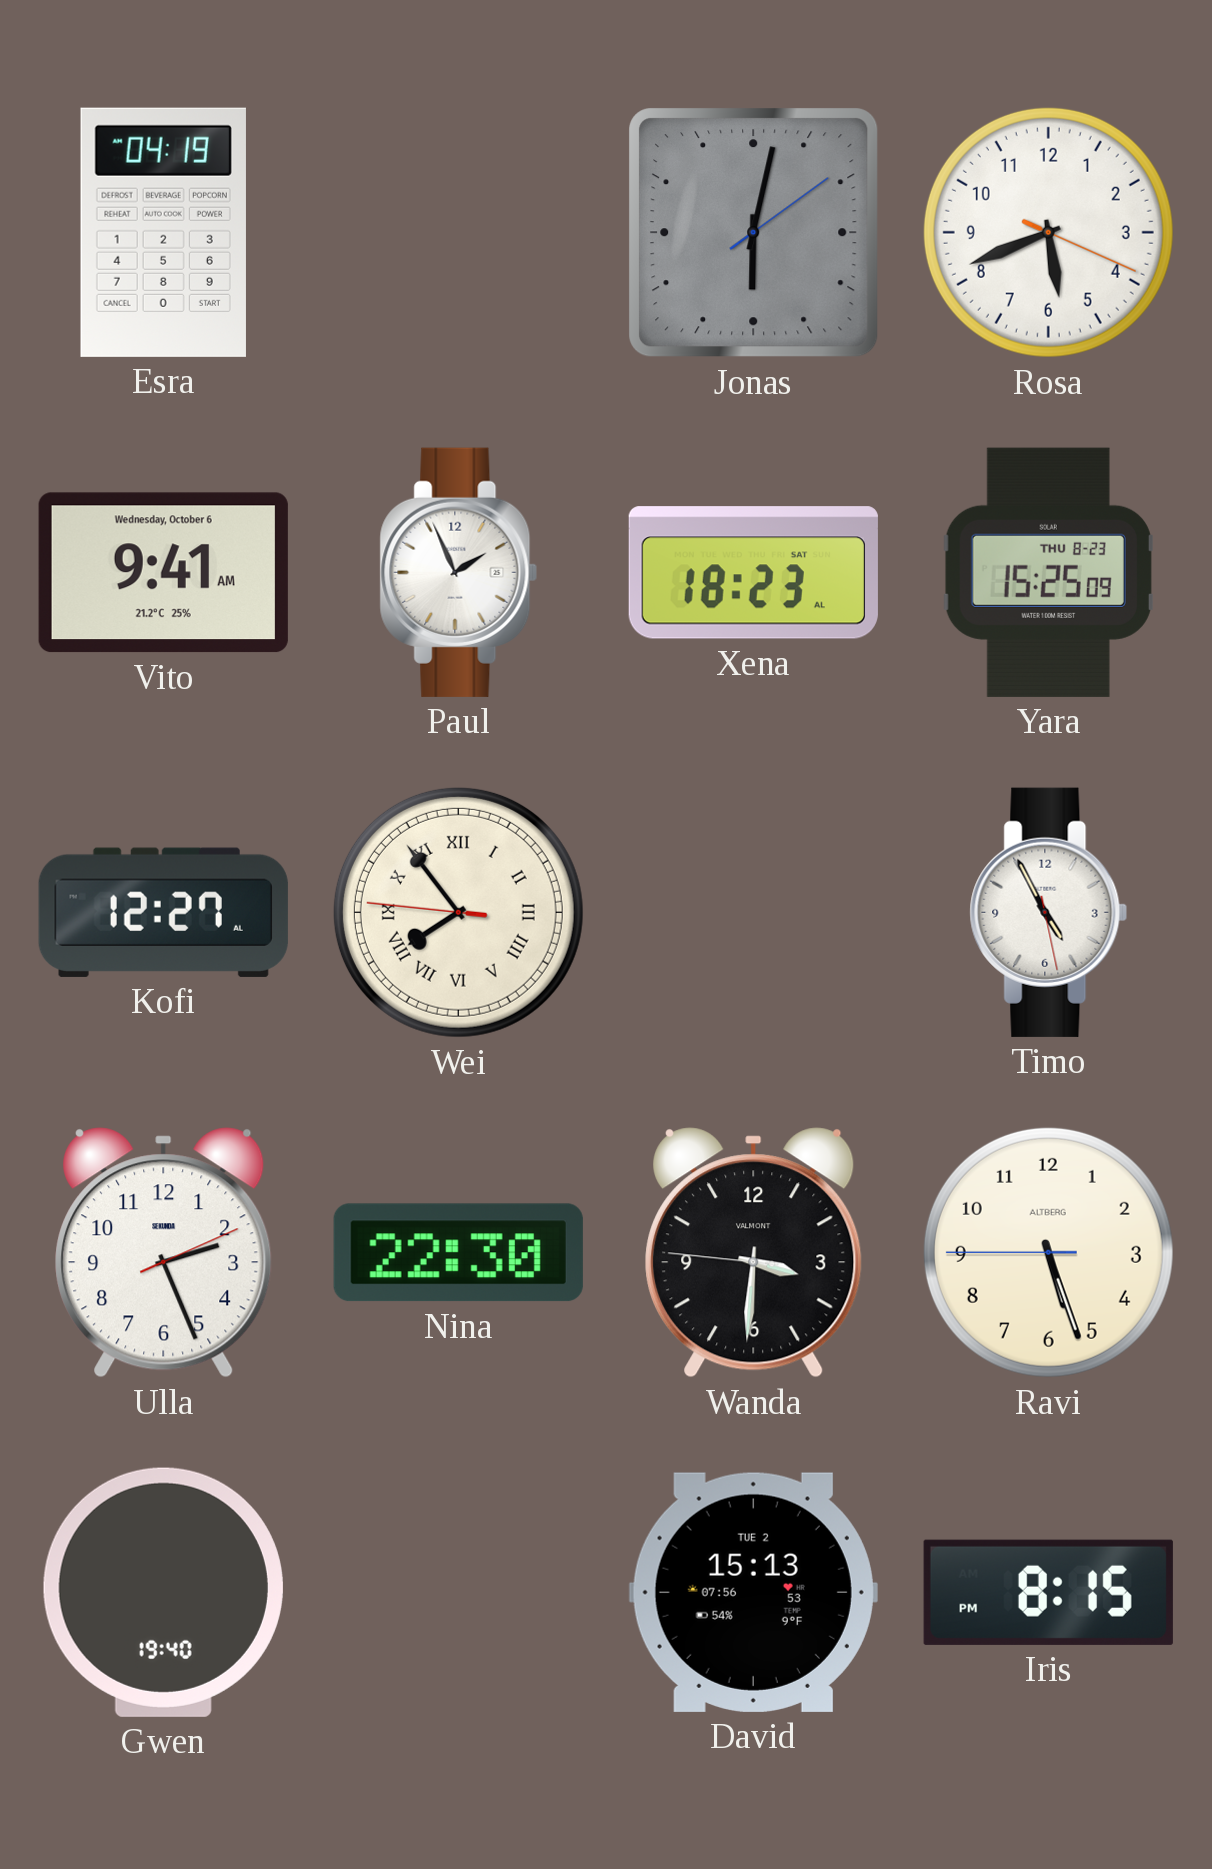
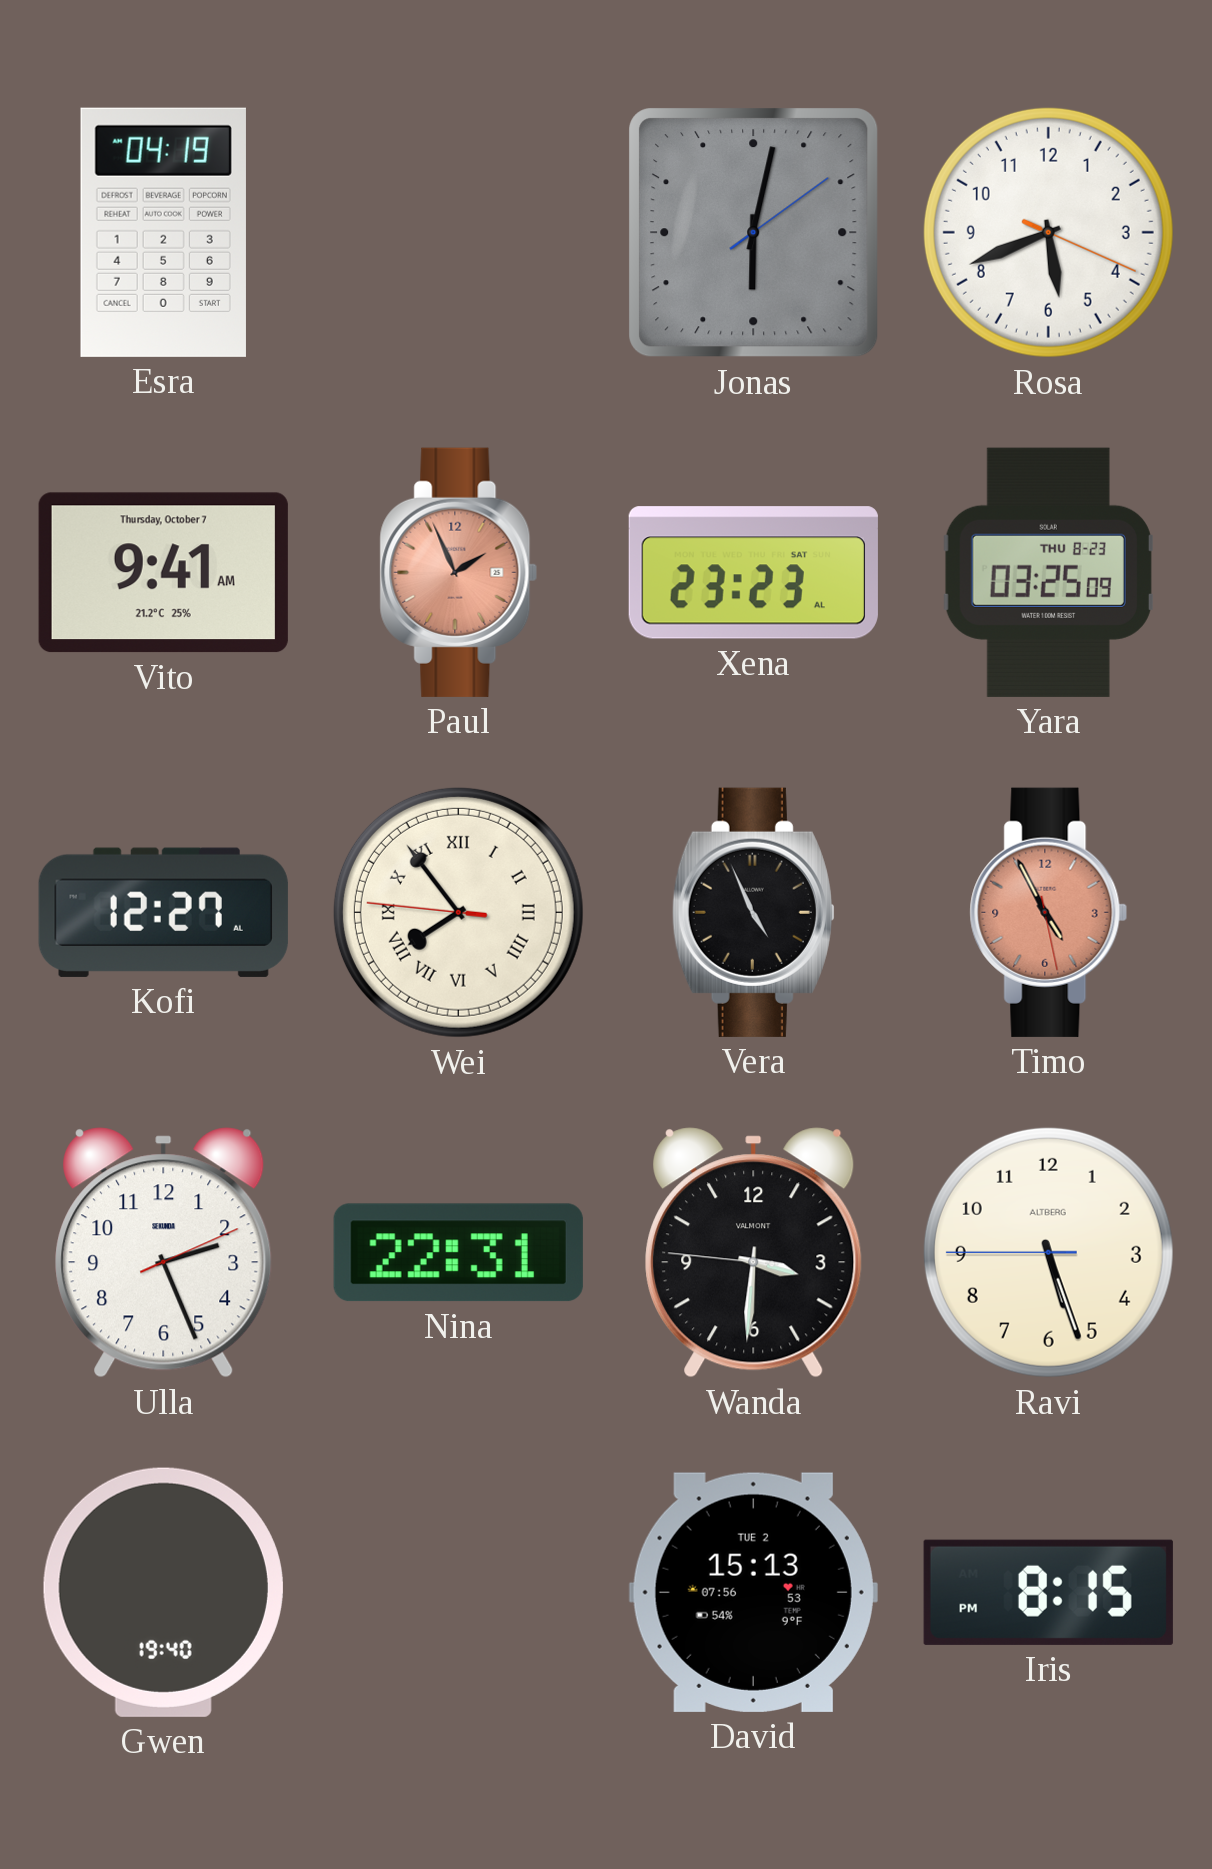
Vito date: Wednesday, October 6 -> Thursday, October 7 (163, 573)
Paul dial: white -> salmon (459, 572)
Xena: 18:23 -> 23:23 (753, 573)
Yara: 15:25 -> 03:25 (1048, 572)
Vera: none -> 4:56 (753, 912)
Timo dial: white -> salmon (1049, 912)
Nina: 22:30 -> 22:31 (458, 1253)
